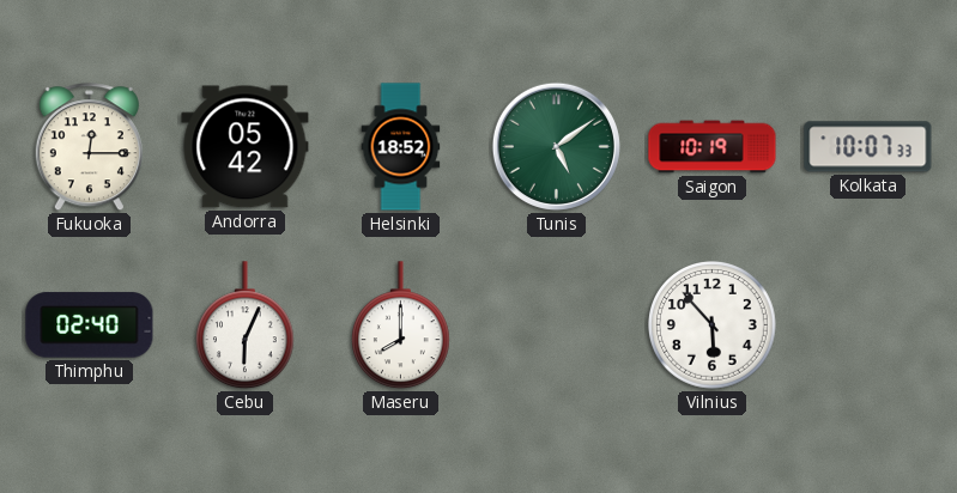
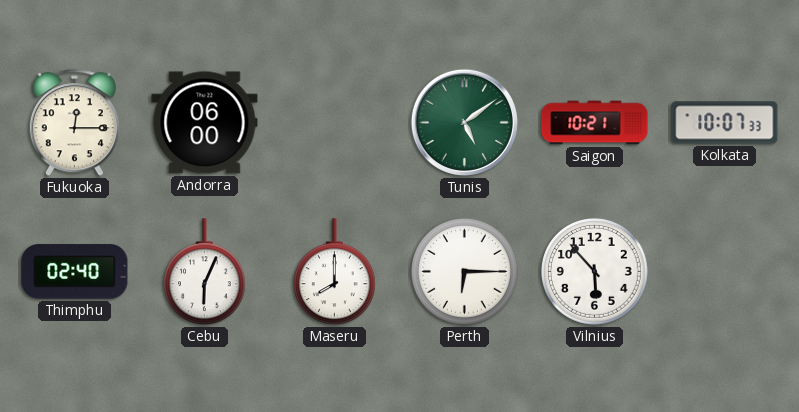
Andorra: 05:42 -> 06:00 (205, 123)
Helsinki: 18:52 -> none (401, 147)
Saigon: 10:19 -> 10:21 (595, 123)
Perth: none -> 6:15 (465, 272)
